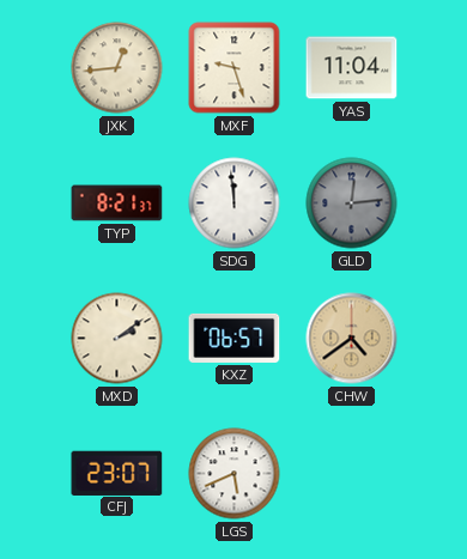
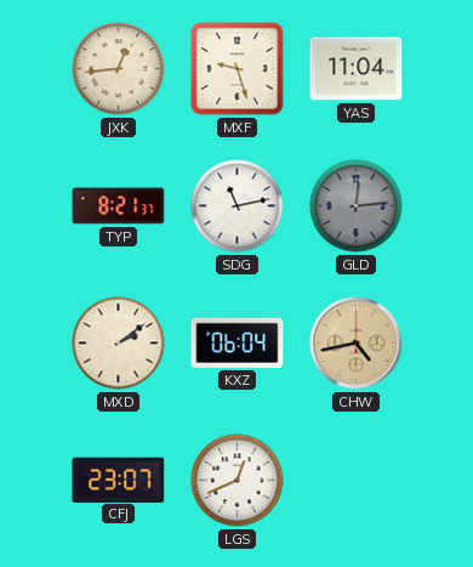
SDG: 11:59 -> 11:13 (238, 206)
KXZ: 06:57 -> 06:04 (238, 342)
CHW: 4:39 -> 4:43 (357, 344)
LGS: 5:41 -> 12:41 (238, 481)
